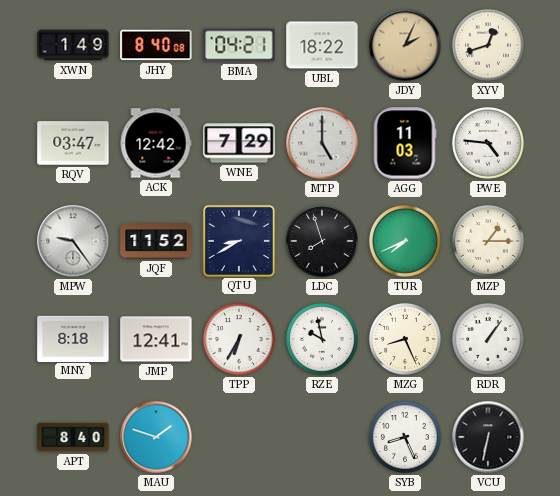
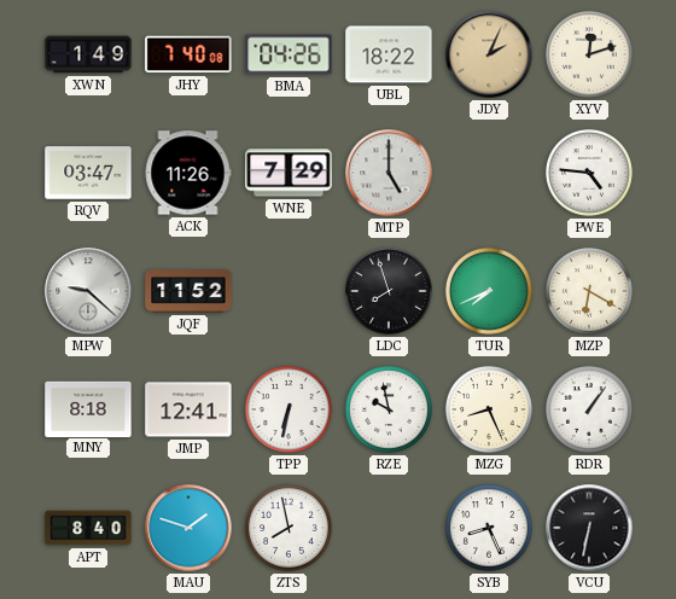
JHY: 8:40 -> 7:40 (188, 54)
BMA: 04:21 -> 04:26 (289, 54)
XYV: 12:42 -> 12:12 (589, 54)
ACK: 12:42 -> 11:26 (188, 173)
AGG: 11:03 -> none (405, 143)
MPW: 9:24 -> 9:22 (88, 291)
QTU: 8:40 -> none (238, 240)
MZP: 1:15 -> 6:20 (589, 291)
TPP: 6:35 -> 6:32 (289, 409)
ZTS: none -> 7:58 (289, 528)
